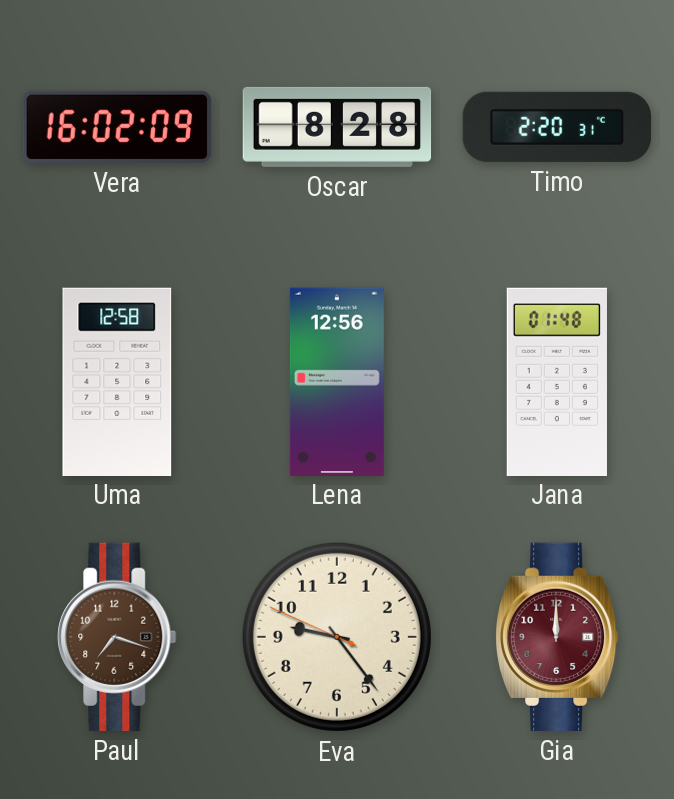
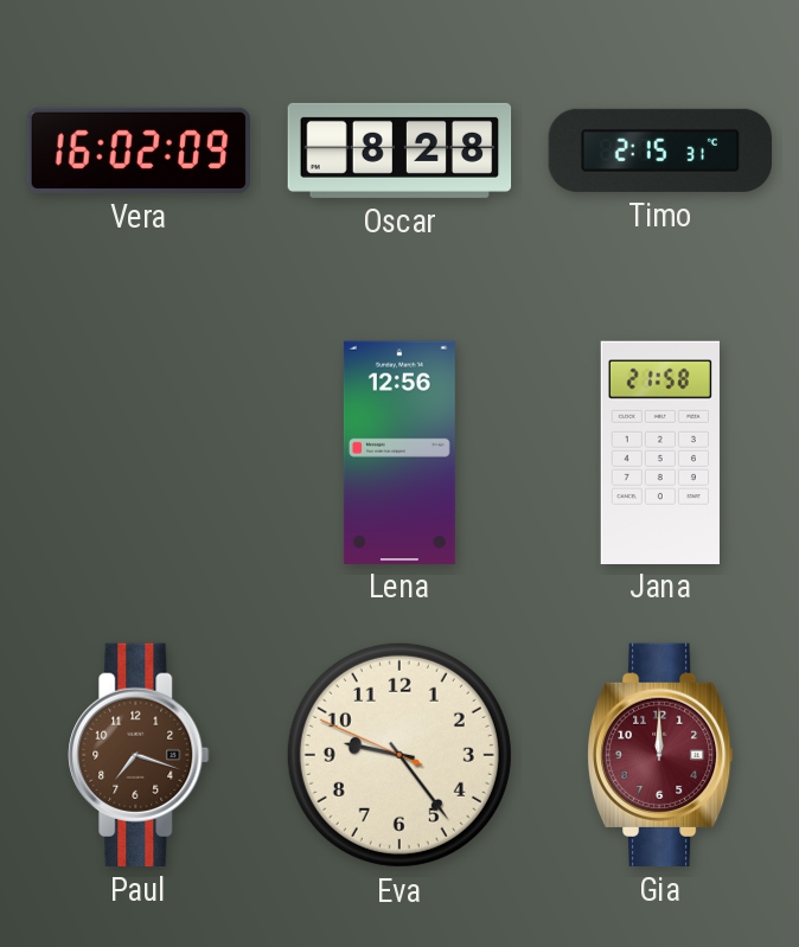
Timo: 2:20 -> 2:15 (659, 151)
Uma: 12:58 -> none (117, 381)
Jana: 01:48 -> 21:58 (660, 452)
